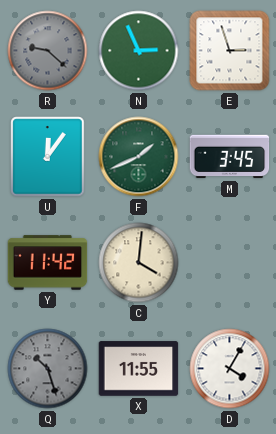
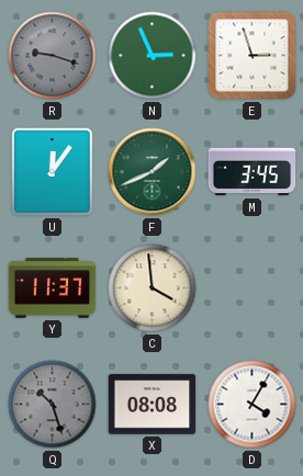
R: 9:22 -> 9:18 (53, 56)
Y: 11:42 -> 11:37 (53, 288)
C: 4:01 -> 3:59 (153, 288)
X: 11:55 -> 08:08 (153, 405)
